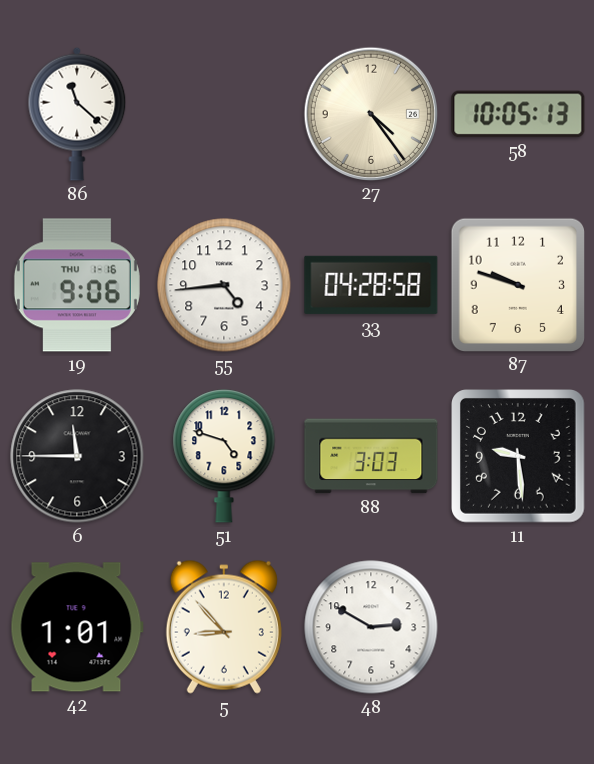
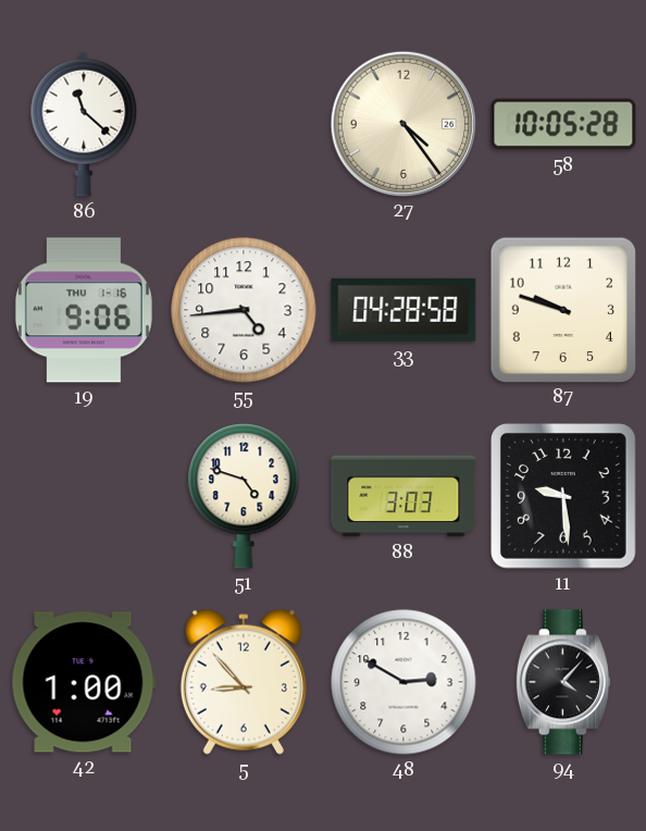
58: 10:05:13 -> 10:05:28 (563, 124)
6: 11:45 -> none (77, 456)
42: 1:01 -> 1:00 (84, 682)
94: none -> 4:07 (563, 682)
